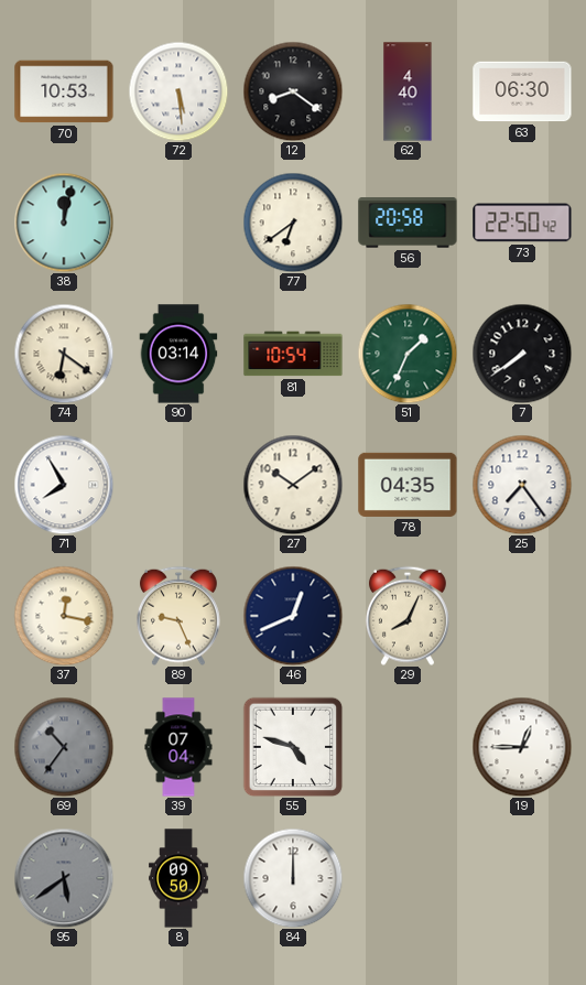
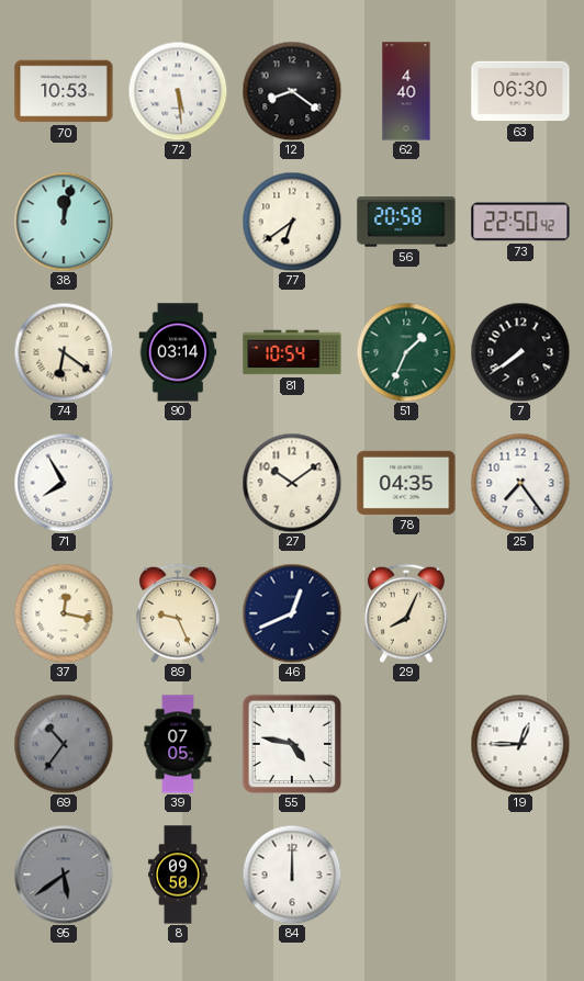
39: 07:04 -> 07:05 (178, 744)
55: 4:48 -> 4:47 (292, 744)
